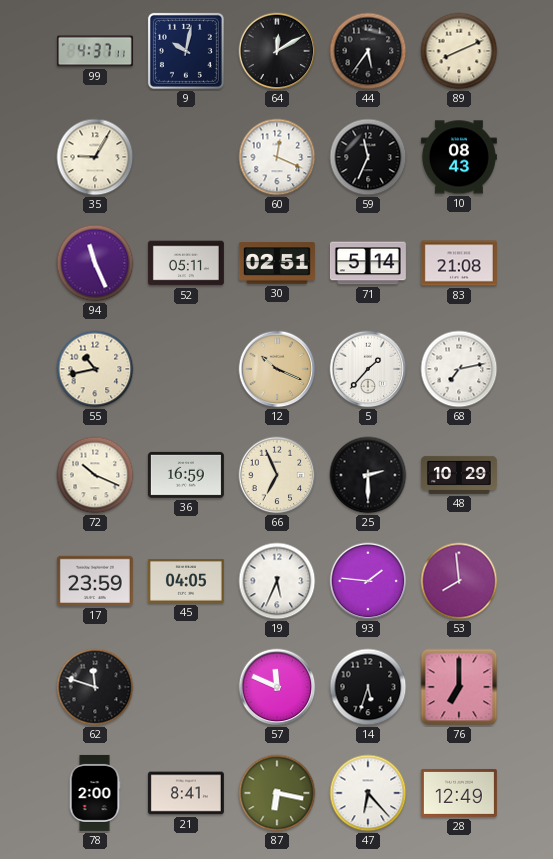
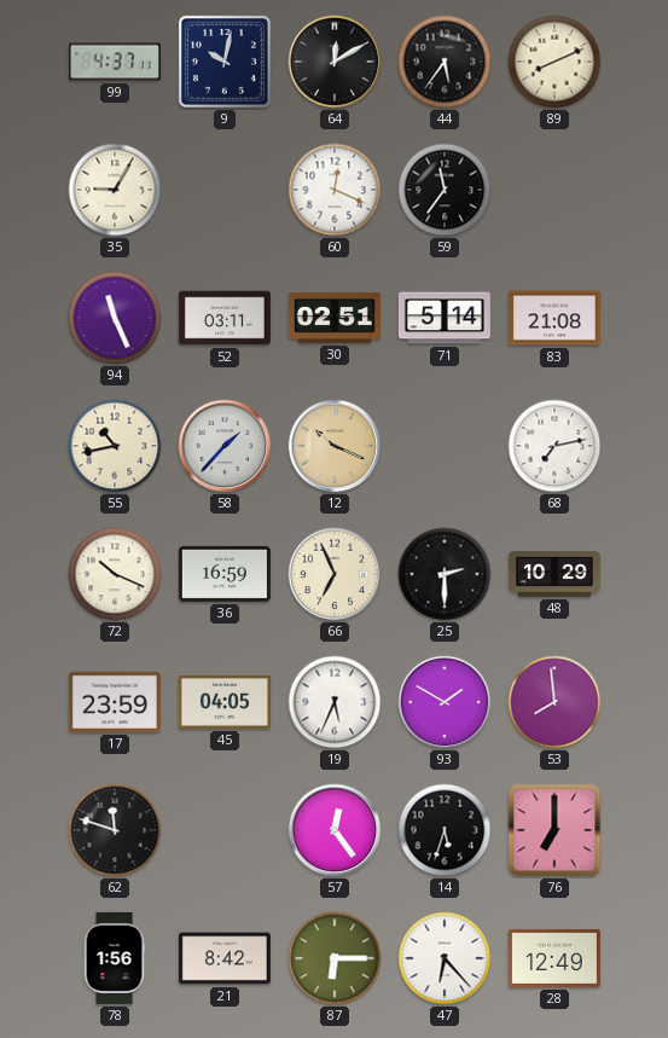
59: 11:34 -> 11:36 (445, 190)
10: 08:43 -> none (459, 157)
52: 05:11 -> 03:11 (225, 318)
58: none -> 1:37 (225, 446)
5: 1:37 -> none (368, 369)
93: 1:46 -> 1:50 (445, 702)
57: 11:49 -> 12:24 (335, 830)
78: 2:00 -> 1:56 (115, 958)
21: 8:41 -> 8:42 (225, 958)
87: 6:17 -> 6:15 (335, 958)
